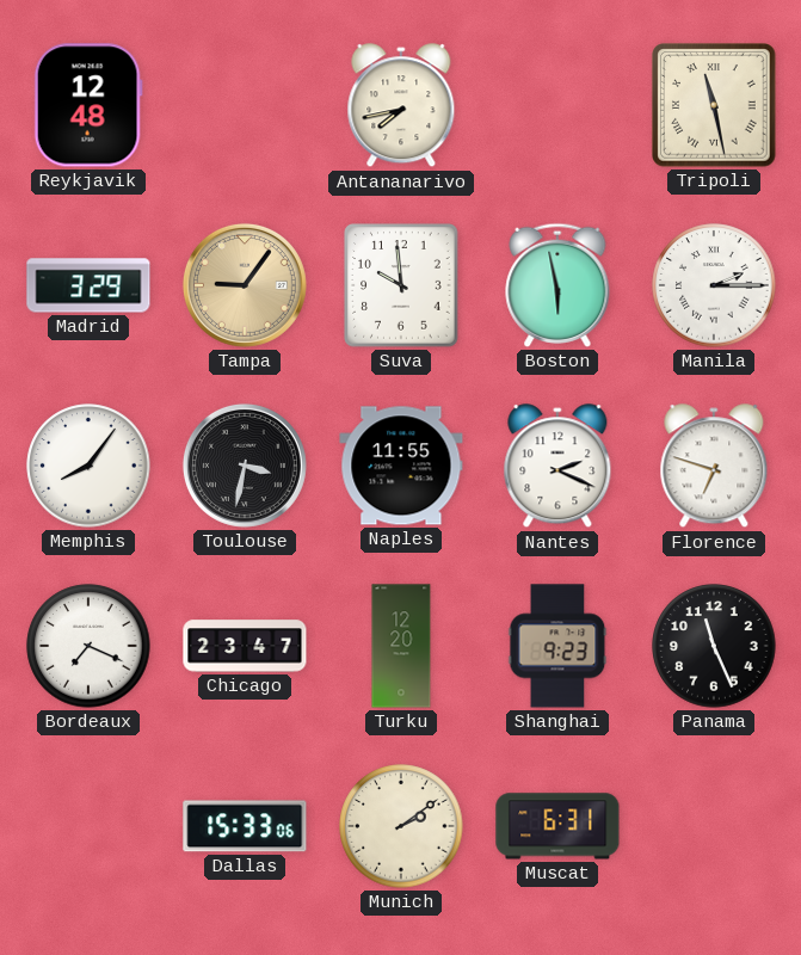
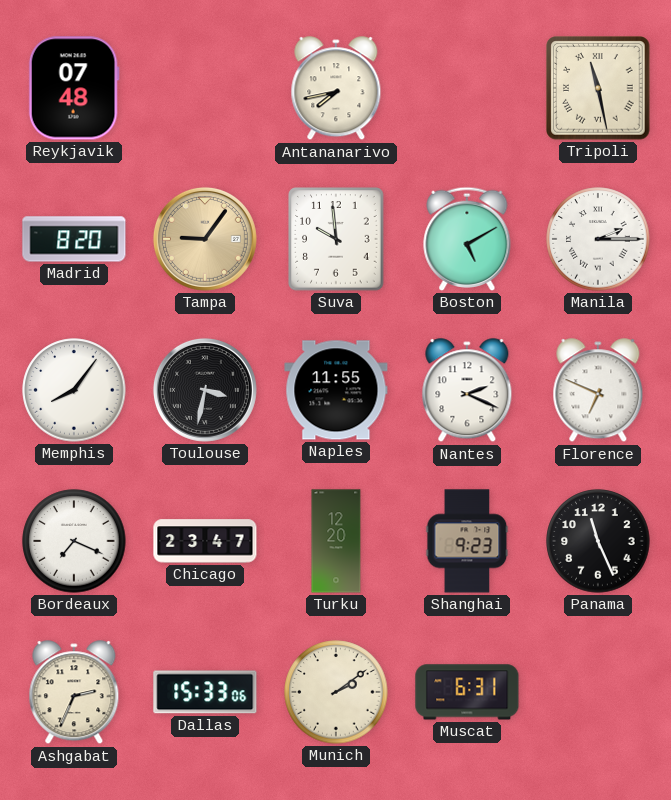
Reykjavik: 12:48 -> 07:48 (74, 88)
Madrid: 3:29 -> 8:20 (74, 239)
Boston: 5:58 -> 5:10 (467, 239)
Florence: 6:48 -> 6:49 (598, 391)
Ashgabat: none -> 2:34 (74, 693)
